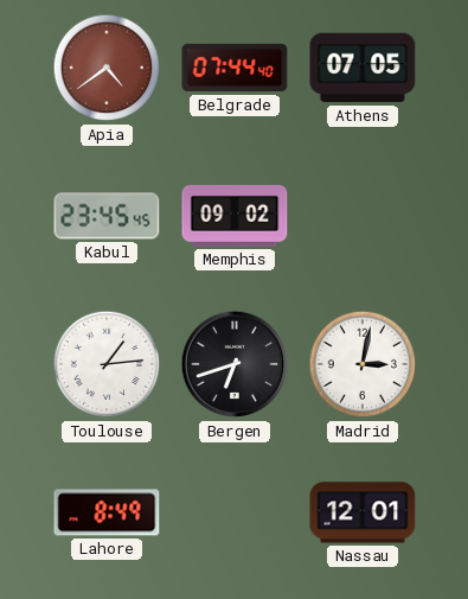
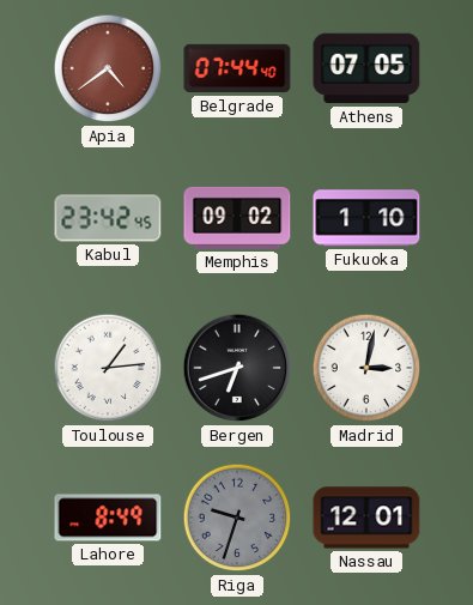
Kabul: 23:45 -> 23:42 (108, 218)
Fukuoka: none -> 1:10 (366, 218)
Riga: none -> 9:33 (237, 518)
